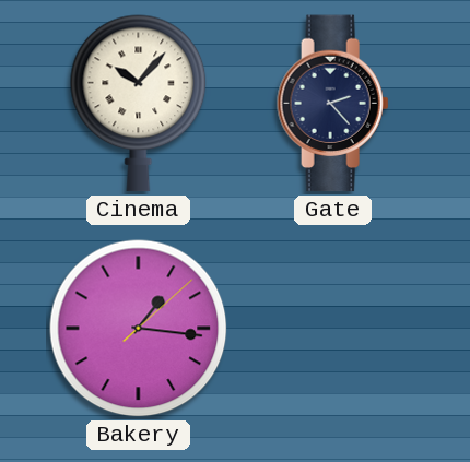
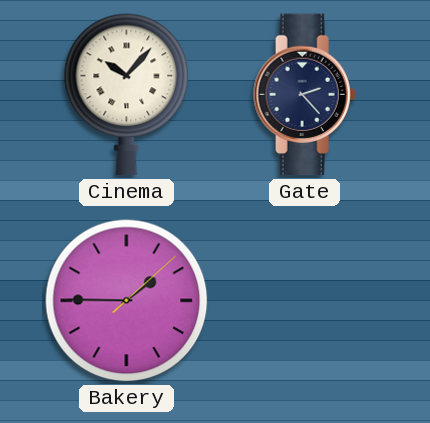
Bakery: 1:16 -> 1:45 (127, 301)
